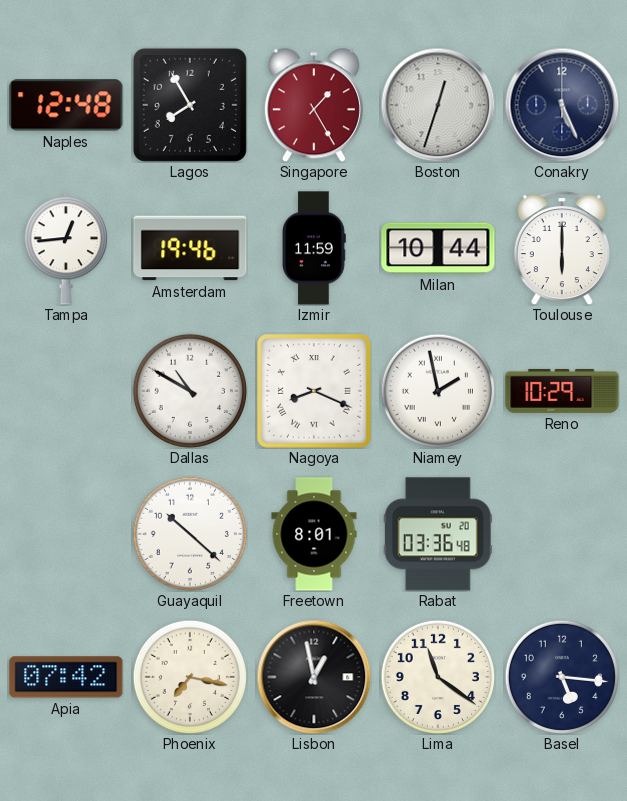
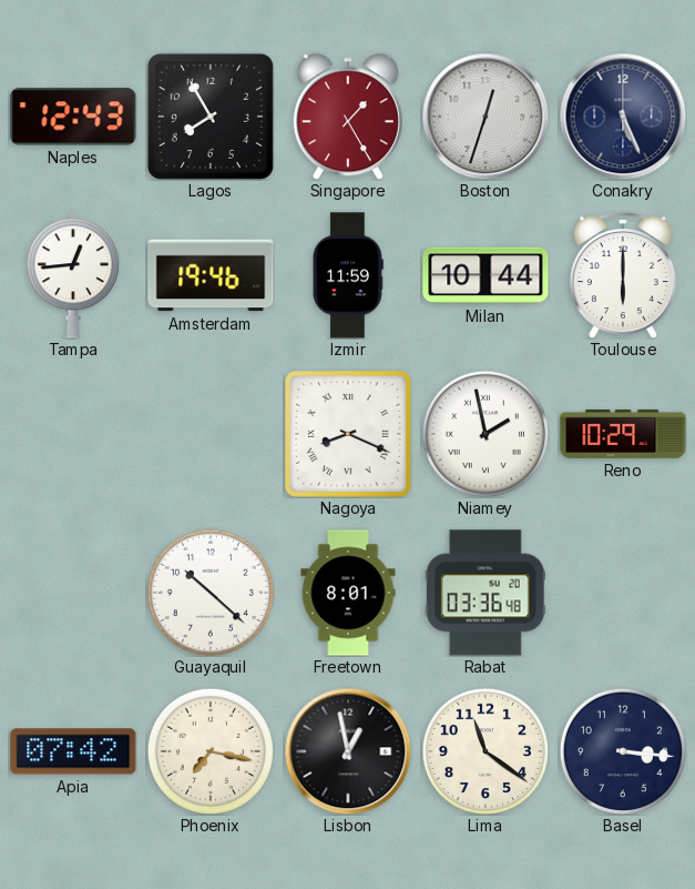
Naples: 12:48 -> 12:43 (73, 117)
Dallas: 10:50 -> none (190, 391)
Basel: 5:16 -> 3:16 (623, 751)
